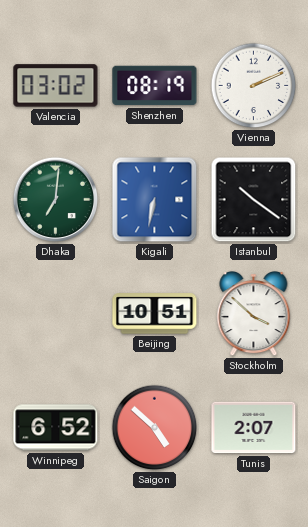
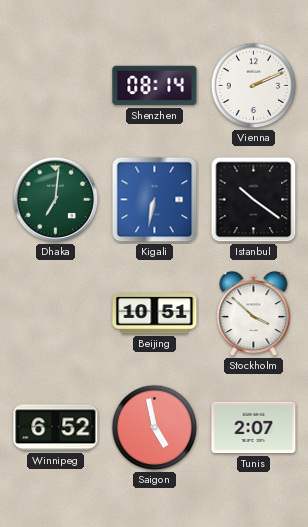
Valencia: 03:02 -> none (56, 86)
Shenzhen: 08:19 -> 08:14 (155, 86)
Saigon: 4:52 -> 4:58 (155, 428)
